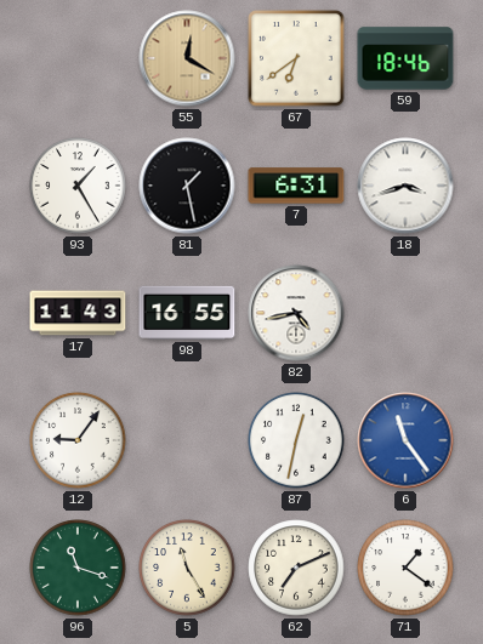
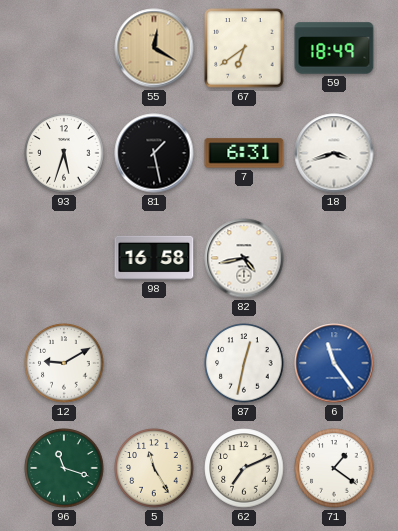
59: 18:46 -> 18:49 (334, 48)
93: 1:25 -> 5:33 (64, 153)
17: 11:43 -> none (78, 313)
98: 16:55 -> 16:58 (154, 258)
12: 9:06 -> 9:10 (64, 363)
